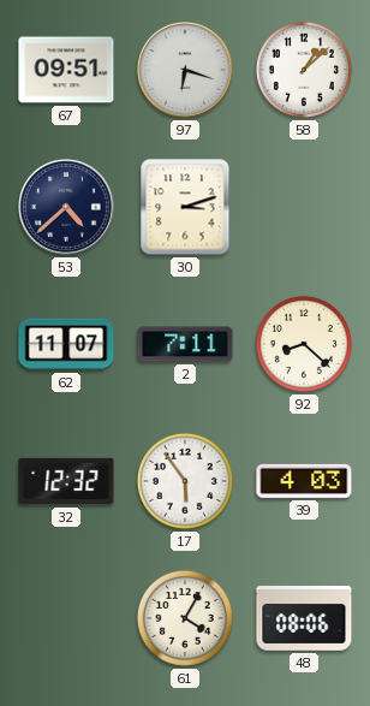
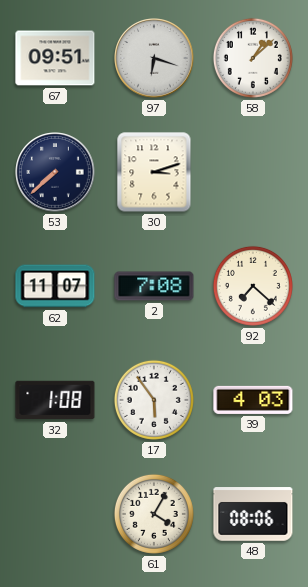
53: 4:38 -> 7:38 (55, 172)
2: 7:11 -> 7:08 (154, 286)
92: 8:22 -> 7:22 (253, 286)
32: 12:32 -> 1:08 (55, 400)
